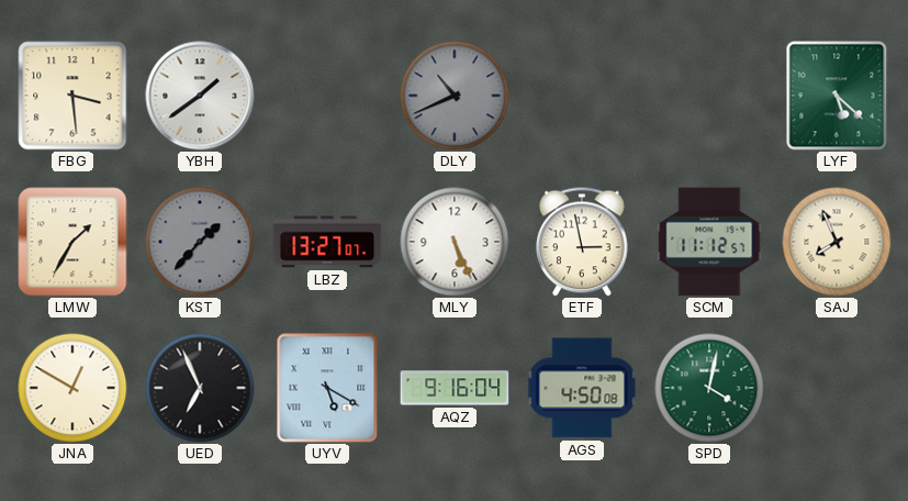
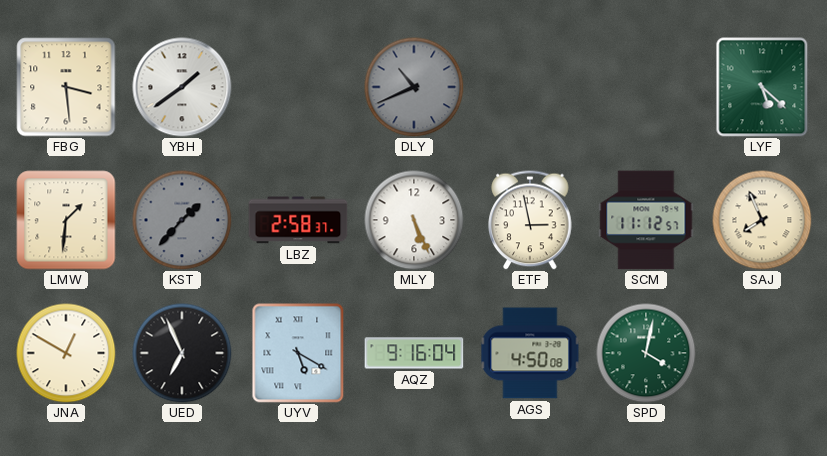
LMW: 1:35 -> 1:31 (66, 220)
LBZ: 13:27 -> 2:58 (298, 220)
